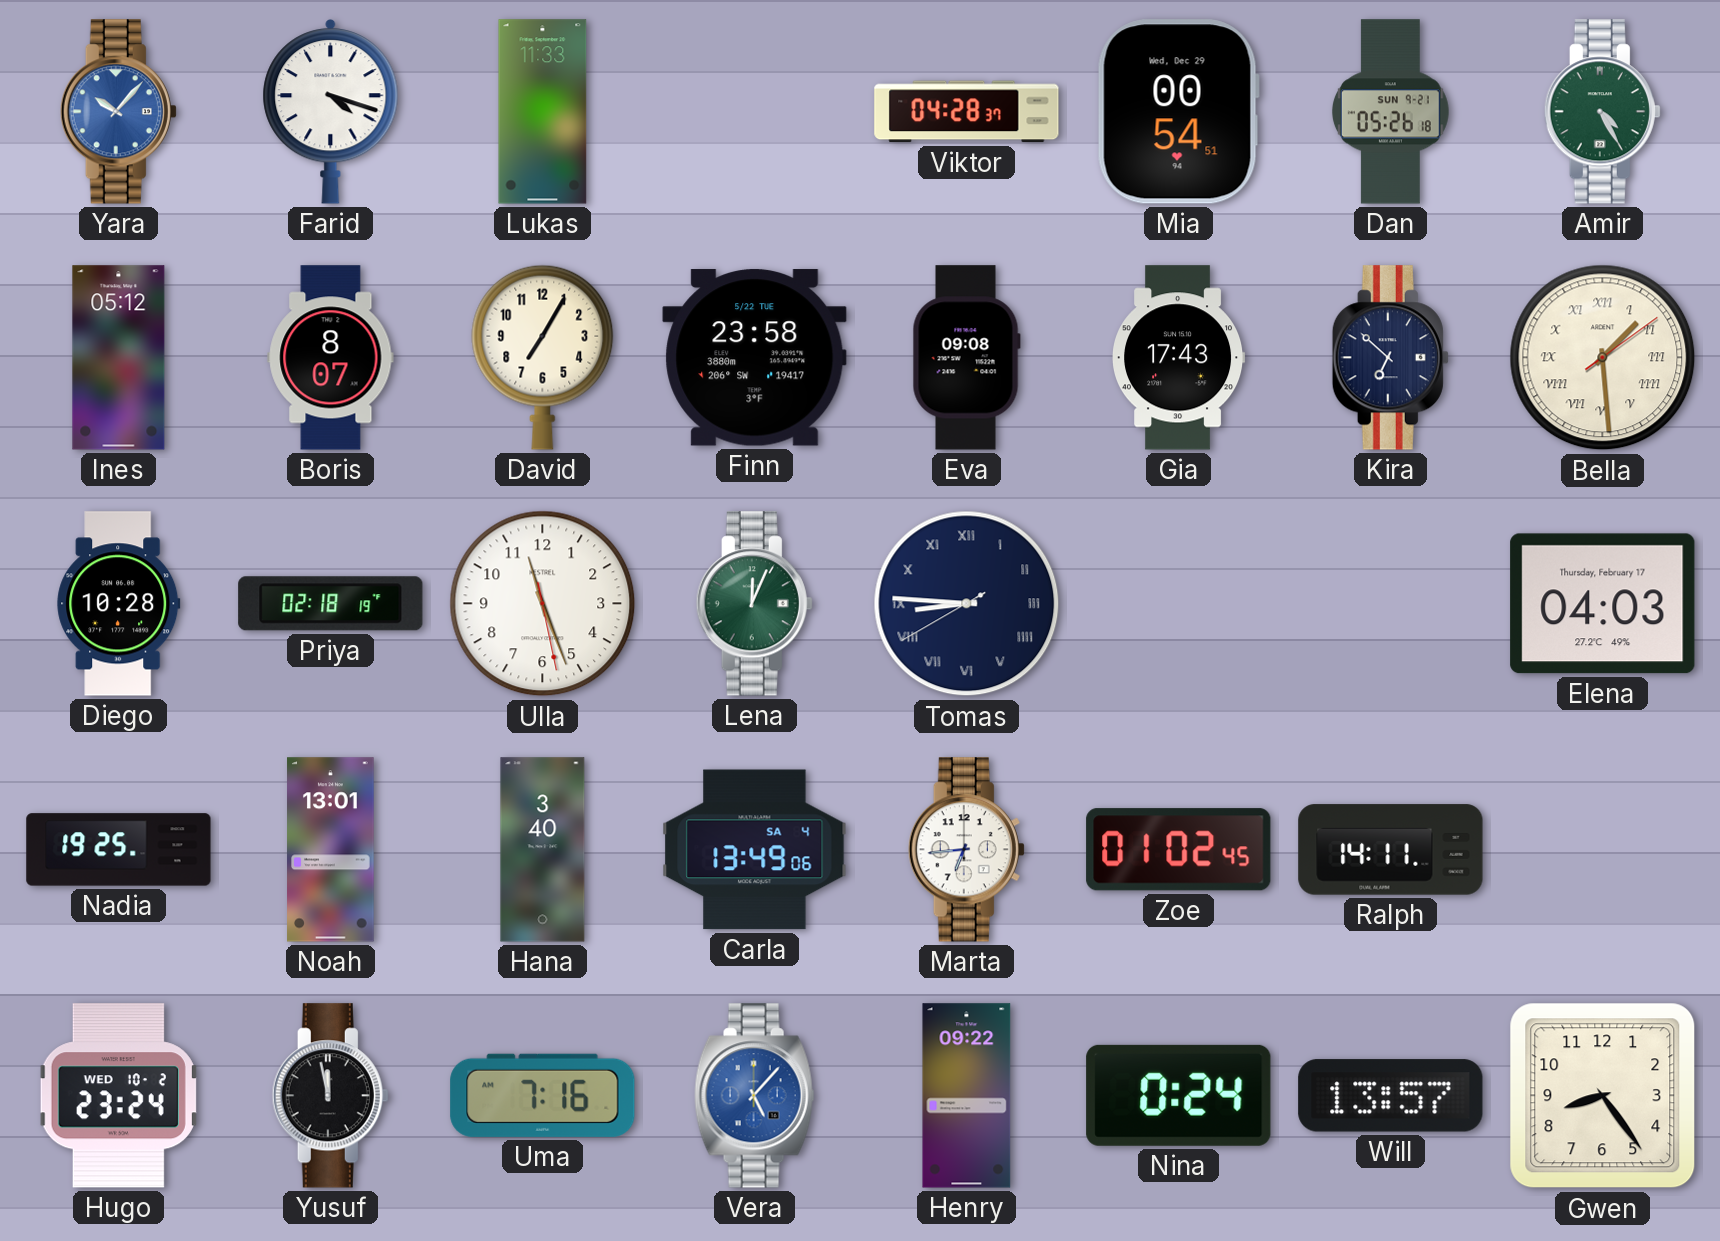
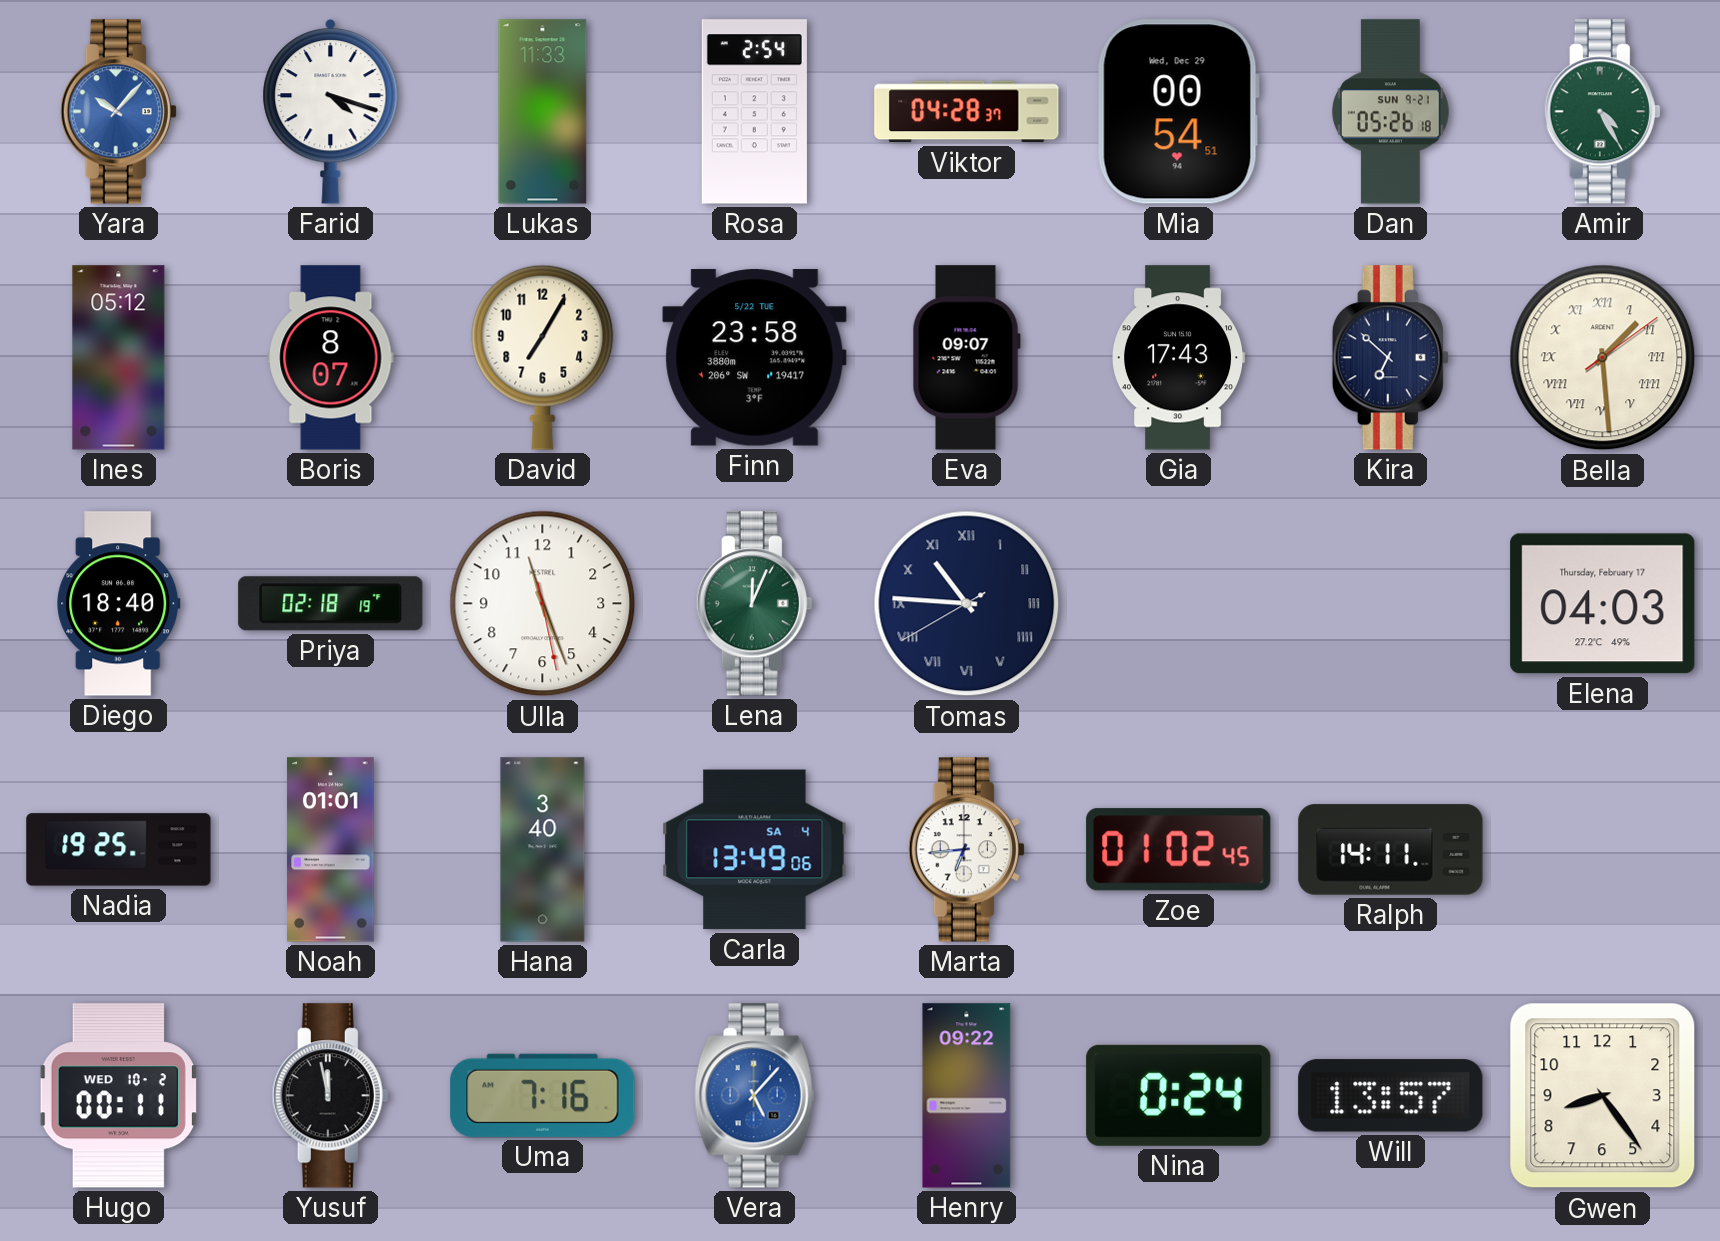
Rosa: none -> 2:54 (754, 112)
Eva: 09:08 -> 09:07 (966, 358)
Diego: 10:28 -> 18:40 (119, 604)
Tomas: 8:45 -> 10:45 (967, 604)
Noah: 13:01 -> 01:01 (331, 850)
Hugo: 23:24 -> 00:11 (118, 1096)
